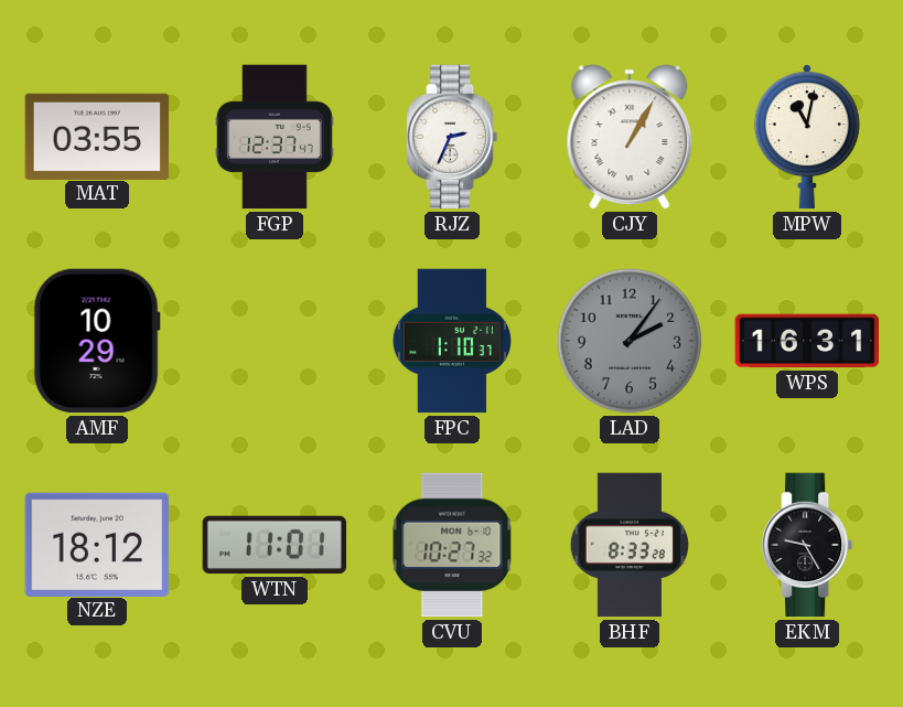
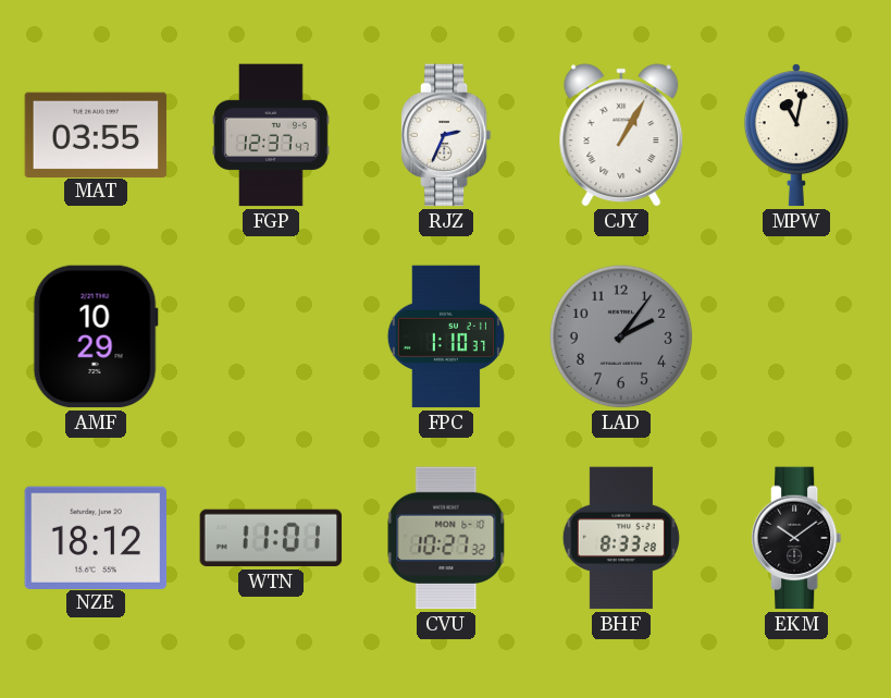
WPS: 16:31 -> none (807, 341)
EKM: 9:25 -> 10:09 (796, 538)
